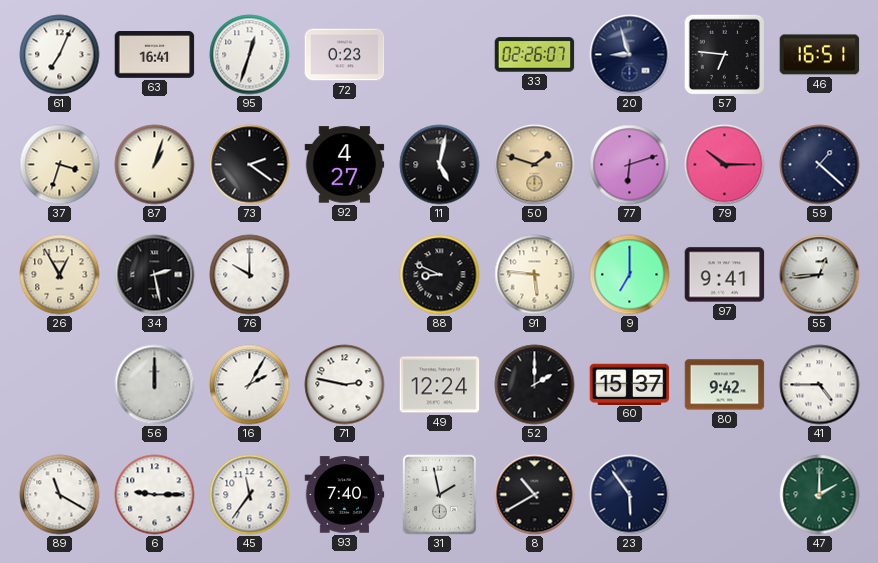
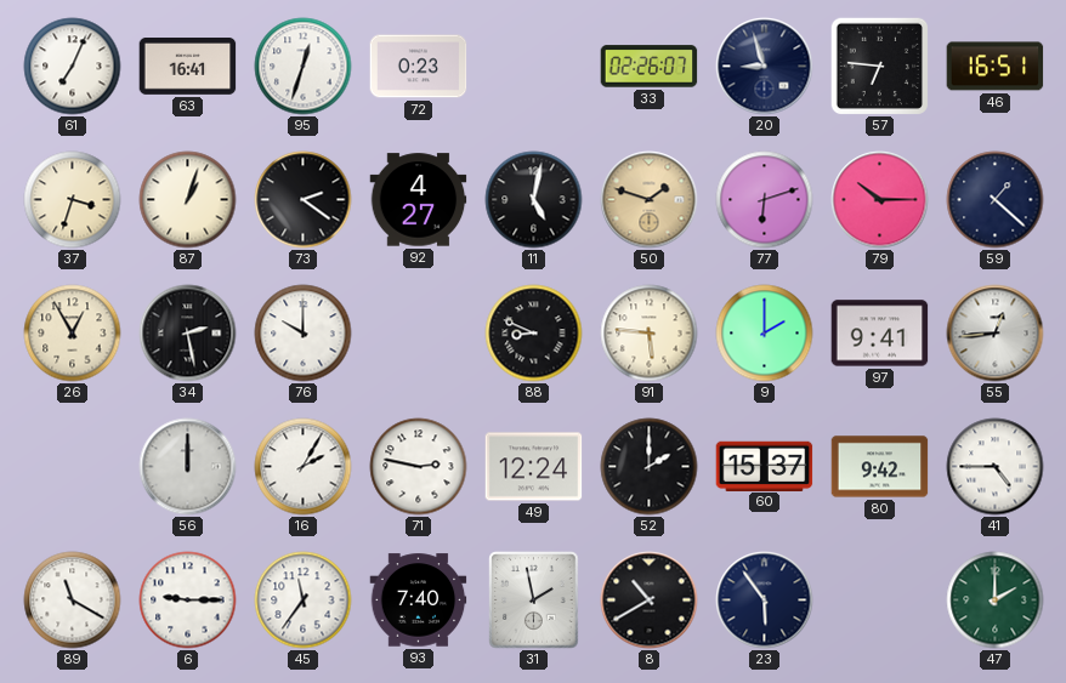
9: 7:00 -> 2:00 (765, 334)
